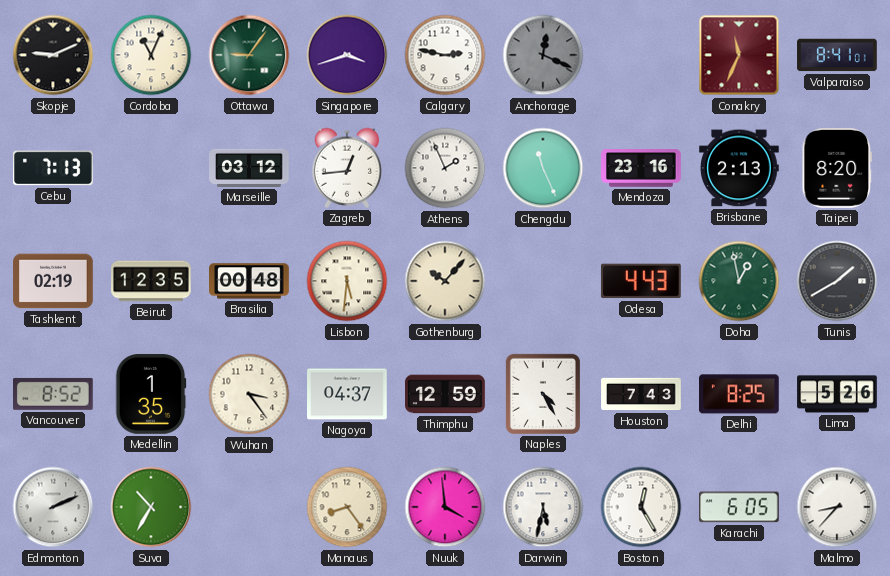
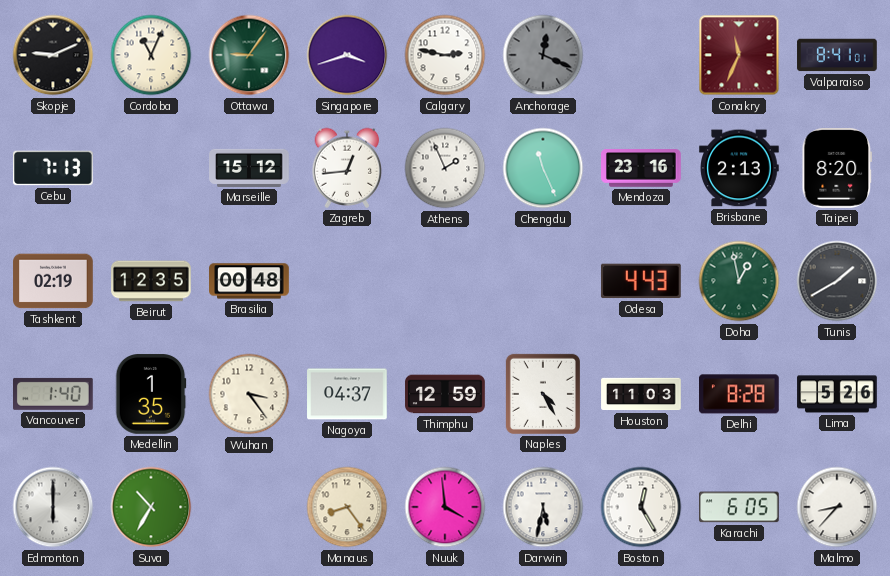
Marseille: 03:12 -> 15:12 (249, 168)
Lisbon: 5:31 -> none (347, 281)
Gothenburg: 10:07 -> none (445, 281)
Vancouver: 8:52 -> 1:40 (54, 394)
Houston: 7:43 -> 11:03 (641, 394)
Delhi: 8:25 -> 8:28 (740, 394)
Edmonton: 2:11 -> 6:00 (53, 507)
